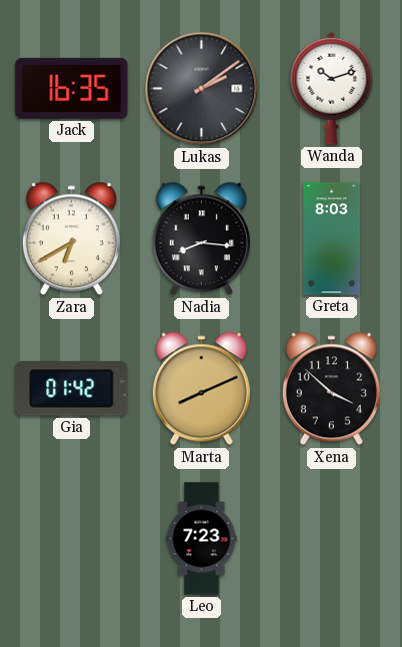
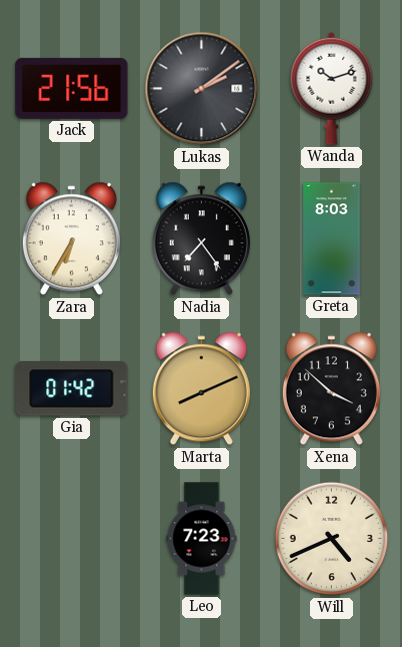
Jack: 16:35 -> 21:56 (72, 88)
Zara: 6:40 -> 6:35 (71, 239)
Nadia: 8:16 -> 7:24 (201, 239)
Will: none -> 4:41 (332, 539)
